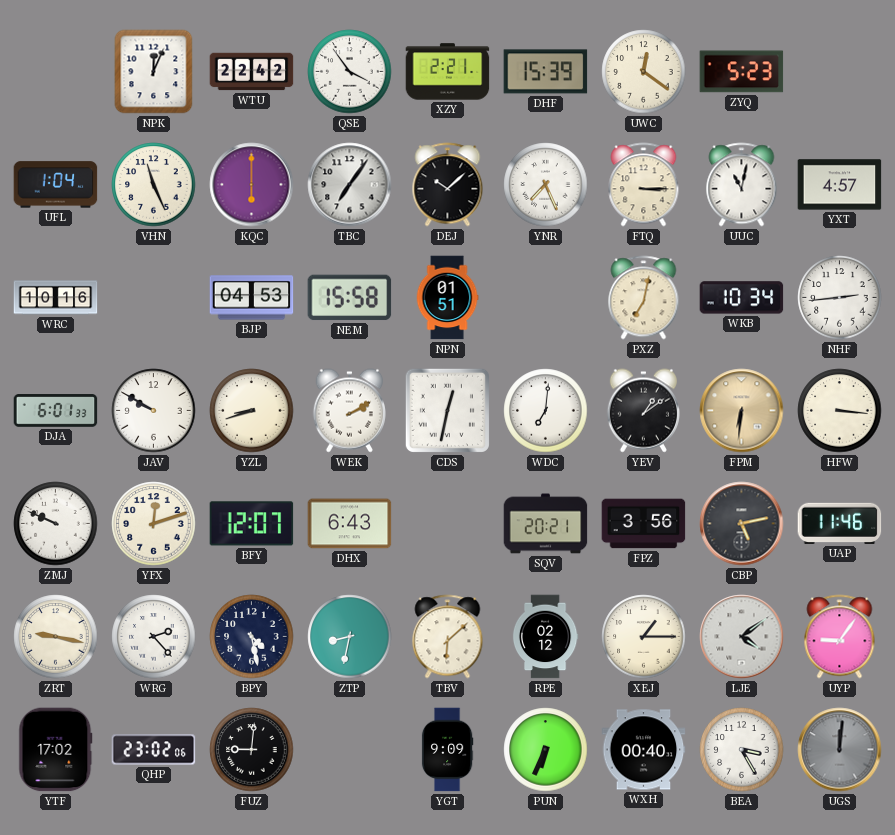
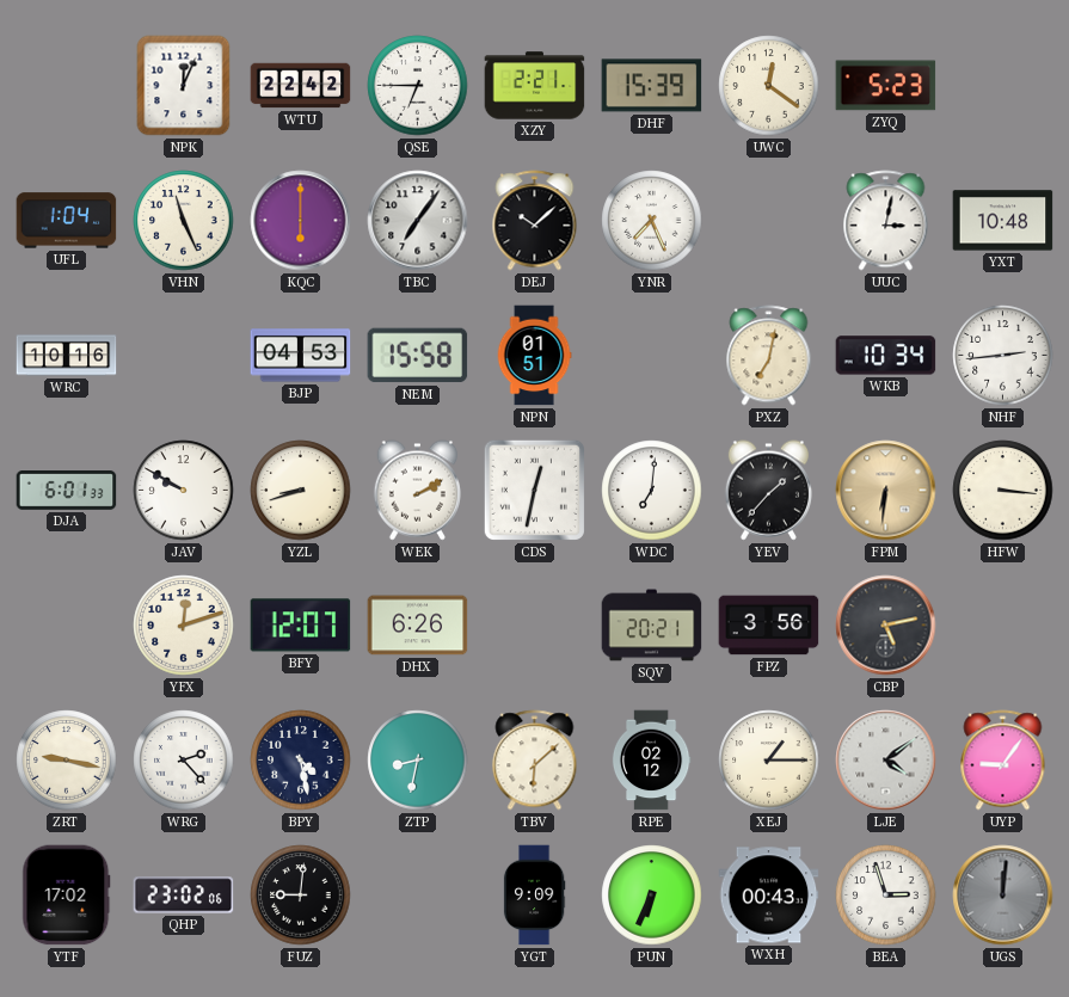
QSE: 3:54 -> 6:45 (418, 86)
FTQ: 3:15 -> none (644, 185)
UUC: 11:02 -> 3:02 (886, 221)
YXT: 4:57 -> 10:48 (1003, 221)
YEV: 1:09 -> 1:37 (768, 491)
ZMJ: 9:49 -> none (56, 524)
DHX: 6:43 -> 6:26 (418, 626)
UAP: 11:46 -> none (840, 523)
WXH: 00:40 -> 00:43 (769, 896)
BEA: 3:25 -> 2:57 (886, 896)
